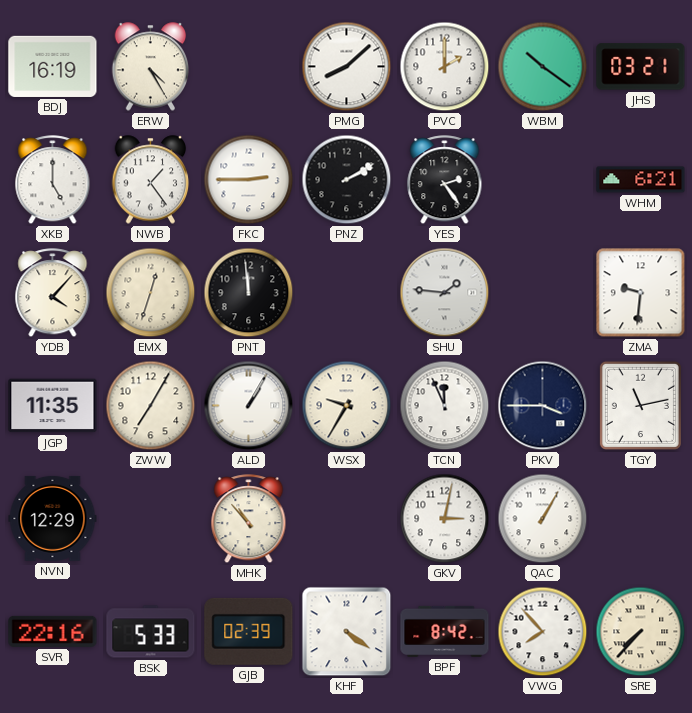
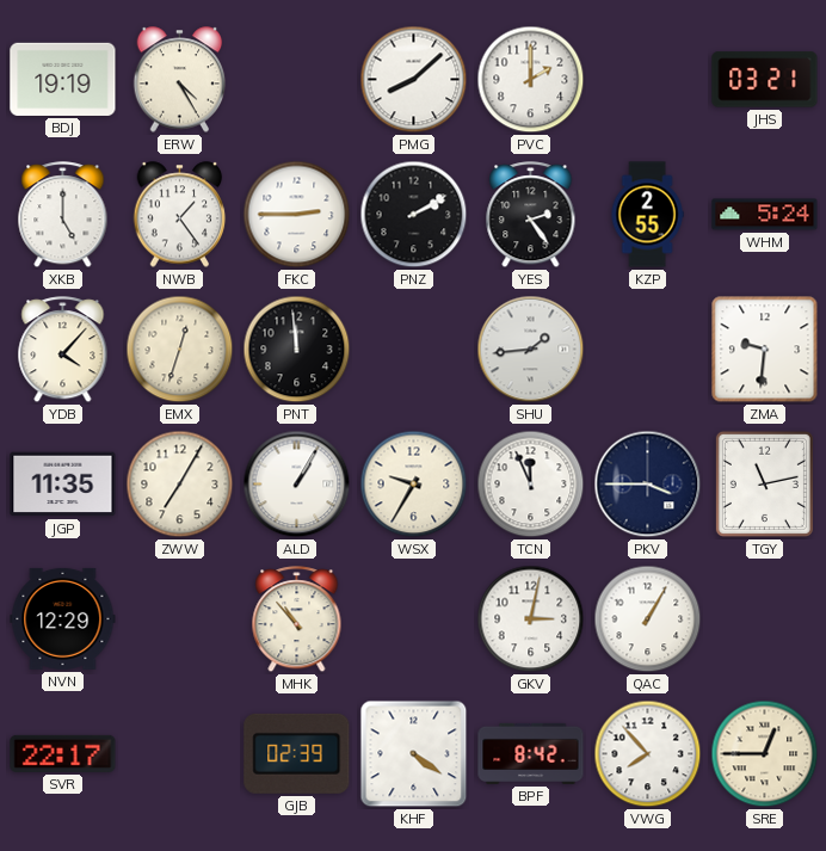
BDJ: 16:19 -> 19:19 (63, 79)
WBM: 10:21 -> none (543, 67)
KZP: none -> 2:55 (647, 215)
WHM: 6:21 -> 5:24 (765, 215)
SHU: 1:46 -> 1:44 (531, 350)
SVR: 22:16 -> 22:17 (63, 753)
BSK: 5:33 -> none (151, 632)
SRE: 7:37 -> 12:45 (765, 754)
